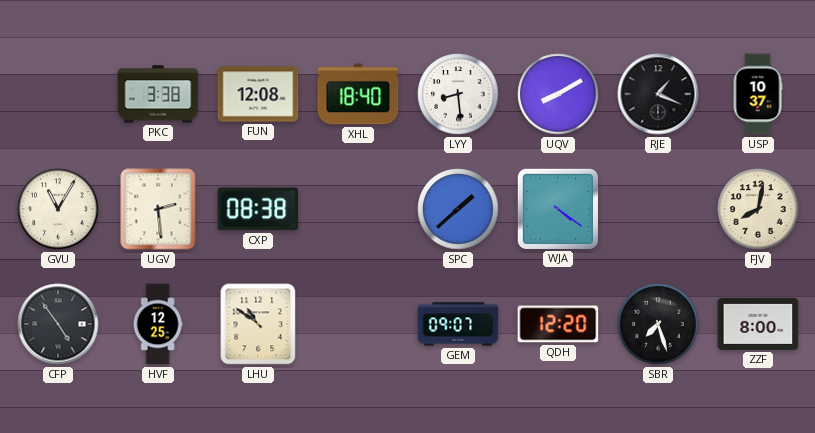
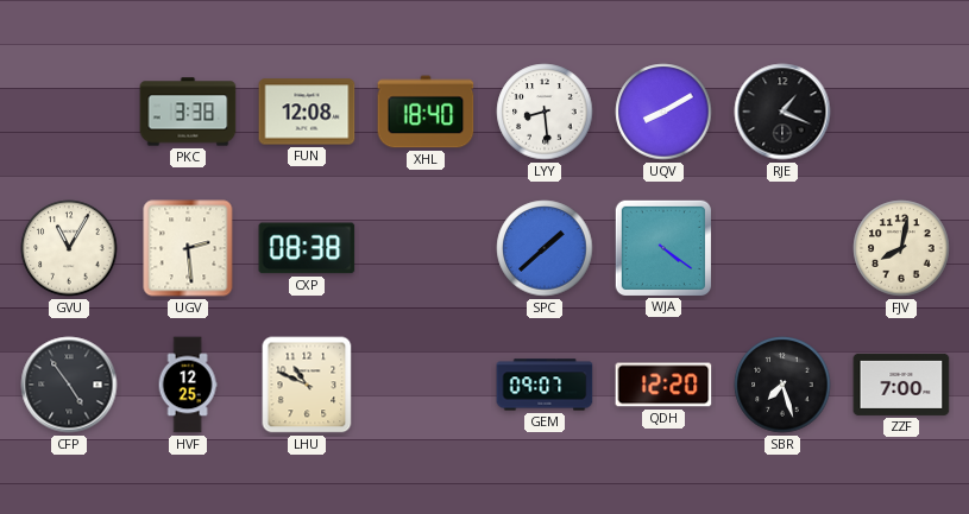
USP: 10:37 -> none (758, 94)
LHU: 10:51 -> 10:49 (307, 385)
ZZF: 8:00 -> 7:00 (901, 385)
